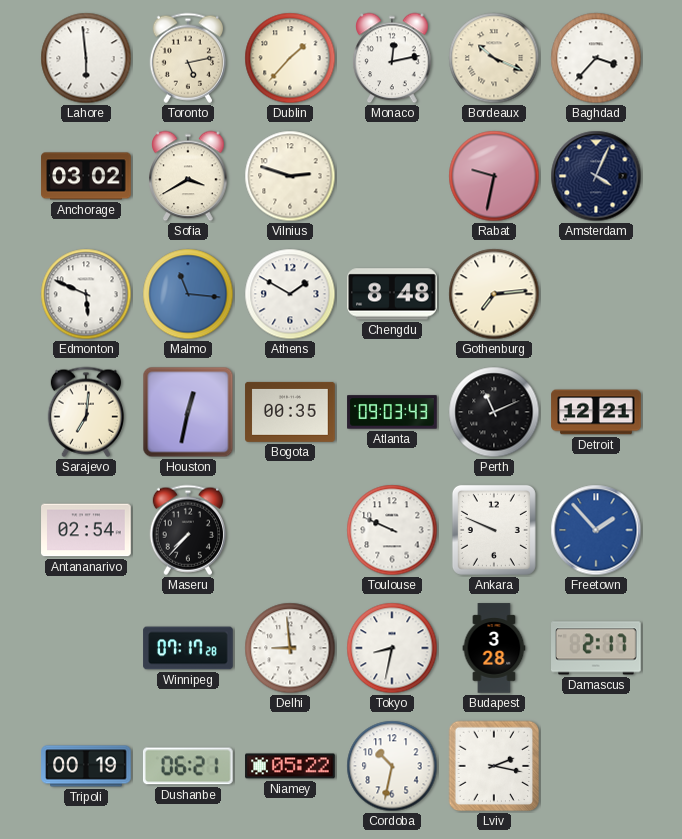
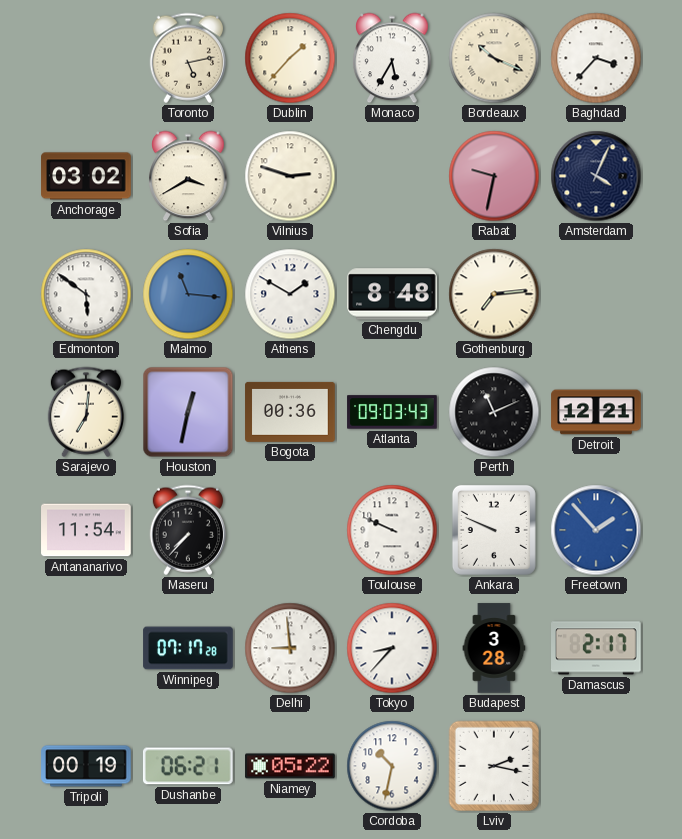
Lahore: 5:59 -> none (86, 58)
Monaco: 12:13 -> 5:35 (392, 58)
Edmonton: 5:49 -> 5:51 (86, 294)
Bogota: 00:35 -> 00:36 (290, 412)
Antananarivo: 02:54 -> 11:54 (86, 530)
Tokyo: 8:32 -> 8:37 (392, 648)
